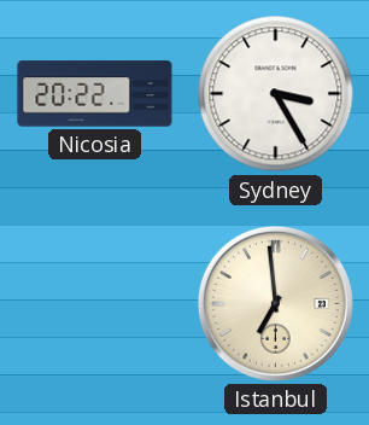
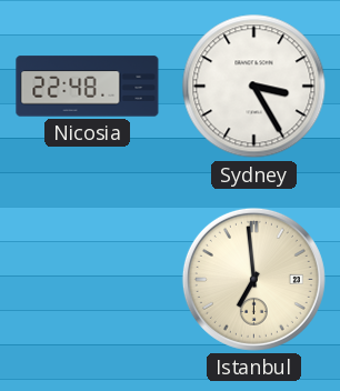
Nicosia: 20:22 -> 22:48 (88, 87)
